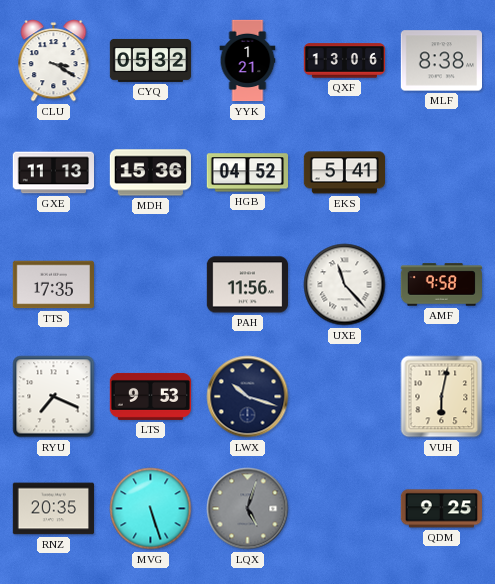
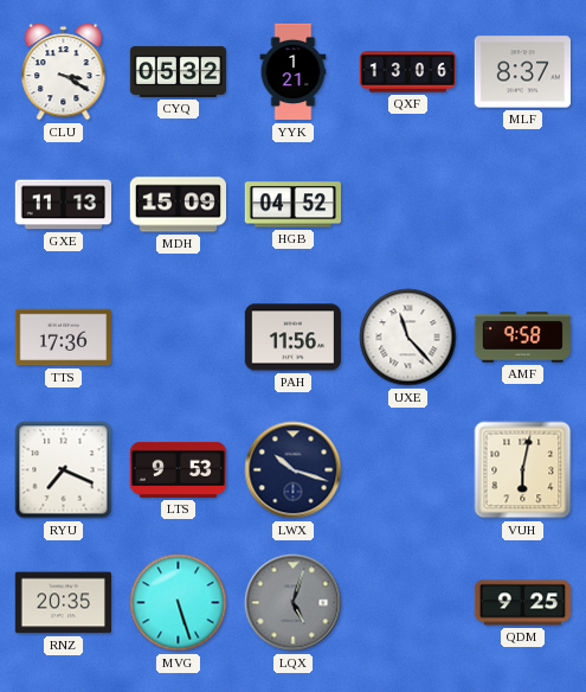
MLF: 8:38 -> 8:37 (522, 72)
MDH: 15:36 -> 15:09 (178, 205)
EKS: 5:41 -> none (344, 173)
TTS: 17:35 -> 17:36 (63, 338)
